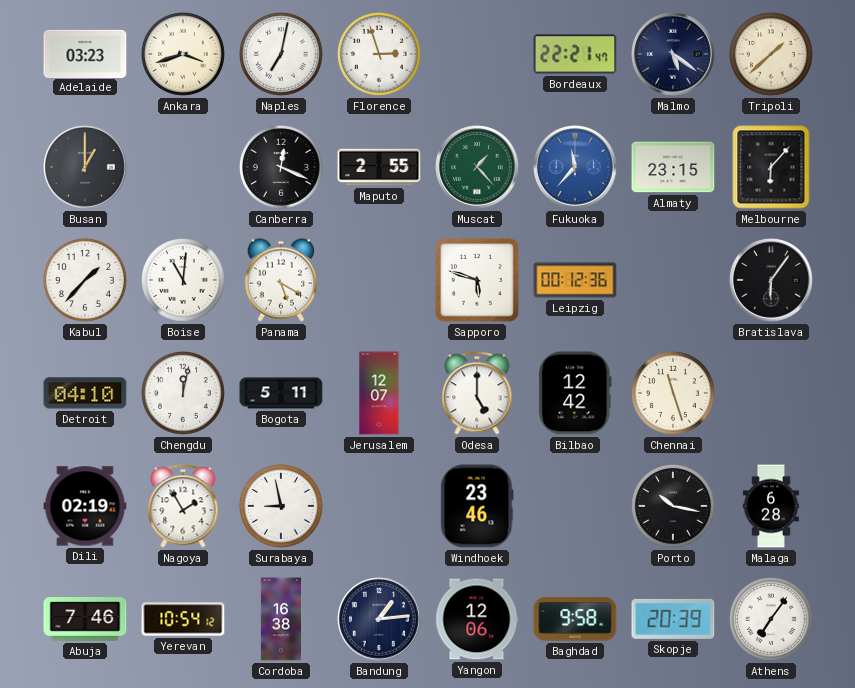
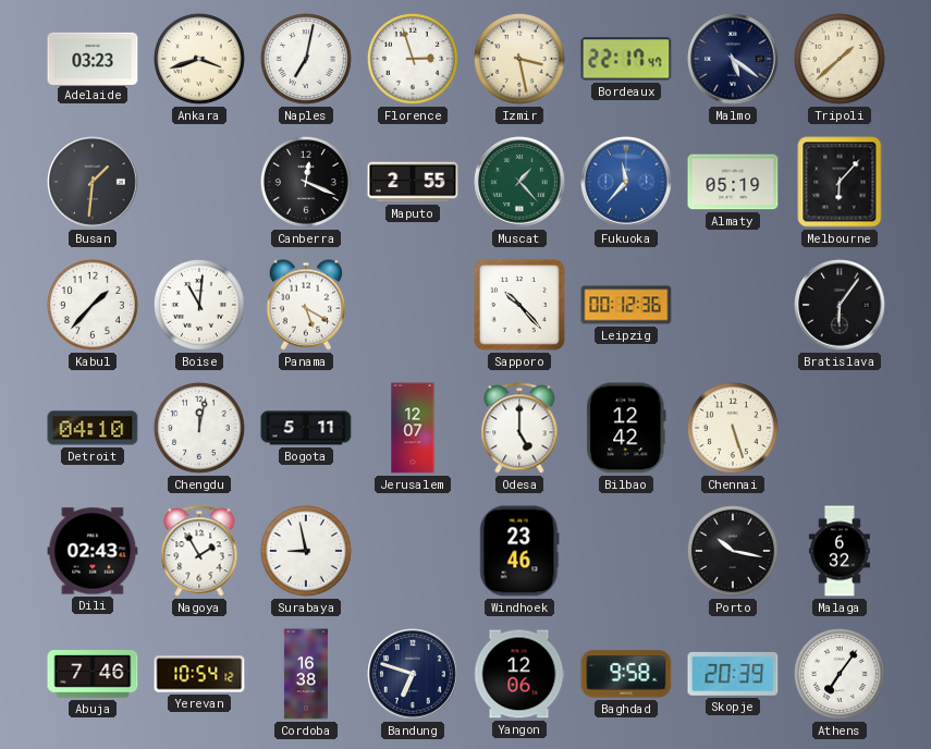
Izmir: none -> 3:28 (519, 59)
Bordeaux: 22:21 -> 22:17 (626, 59)
Busan: 1:00 -> 1:31 (93, 182)
Almaty: 23:15 -> 05:19 (733, 182)
Sapporo: 5:48 -> 10:23 (520, 306)
Chennai: 11:27 -> 5:27 (733, 428)
Dili: 02:19 -> 02:43 (93, 551)
Malaga: 6:28 -> 6:32 (840, 551)
Bandung: 1:14 -> 6:48 (413, 674)
